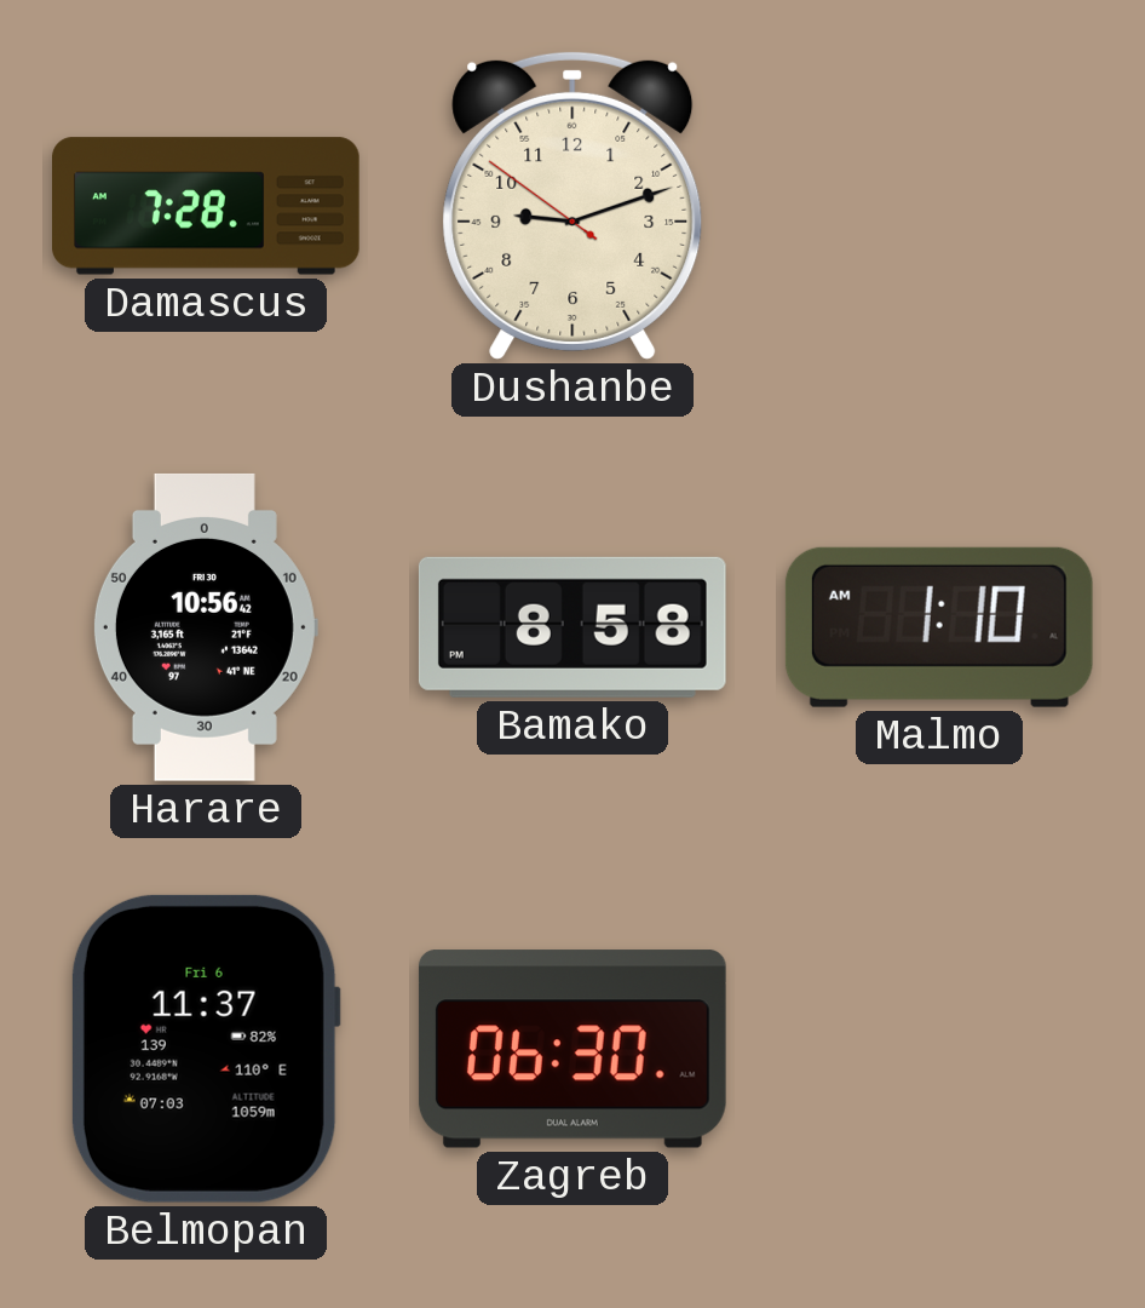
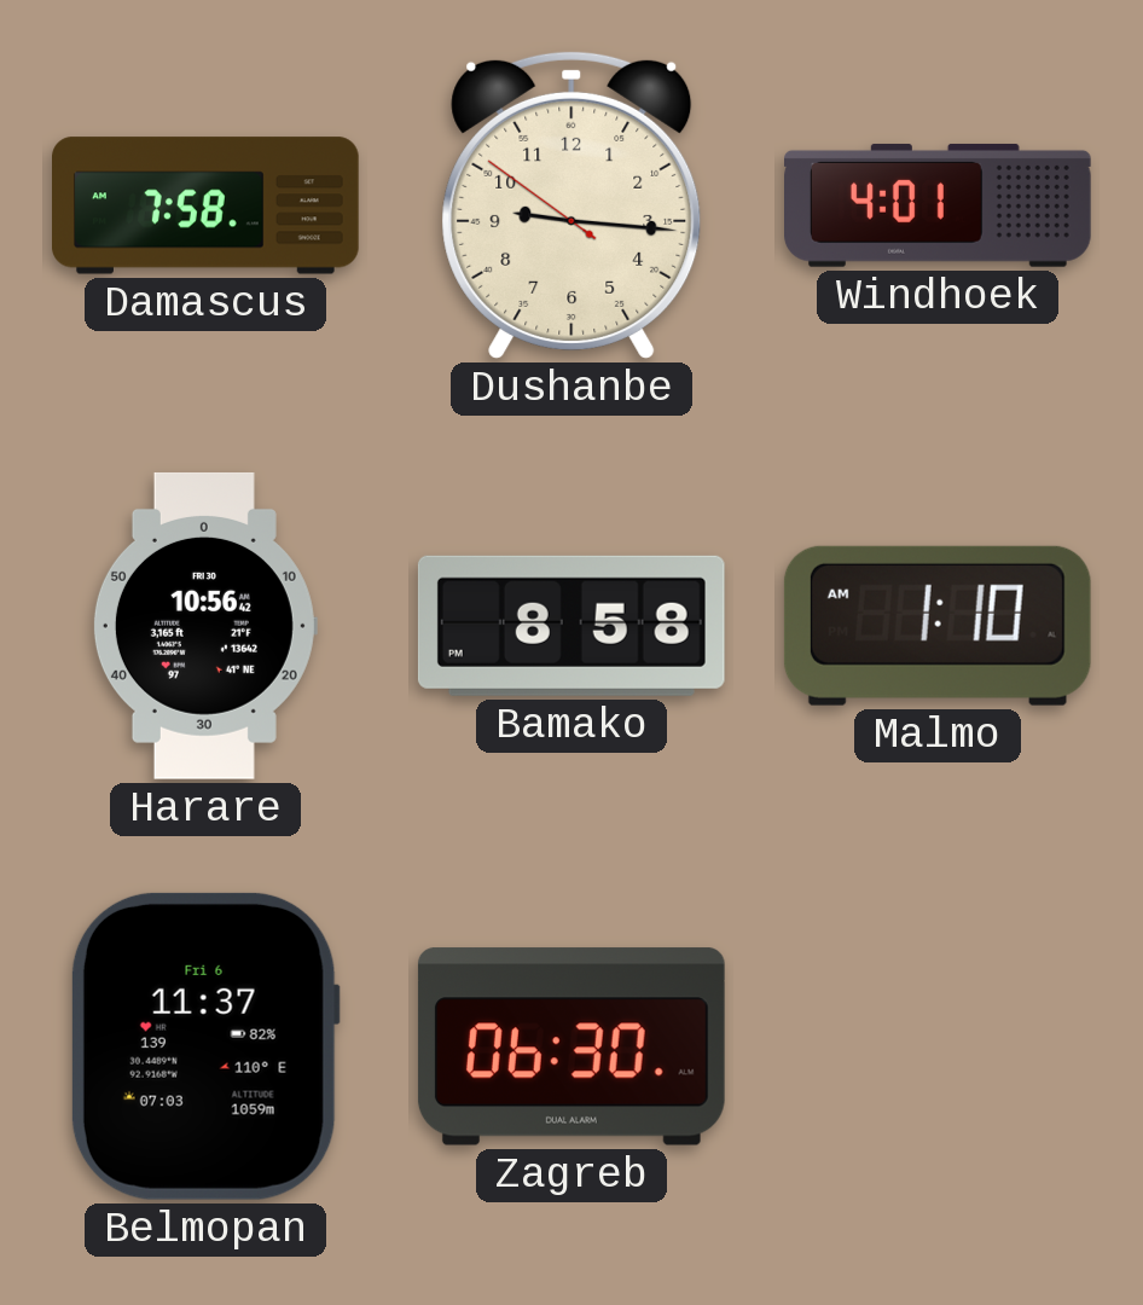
Damascus: 7:28 -> 7:58 (207, 205)
Dushanbe: 9:11 -> 9:15 (571, 205)
Windhoek: none -> 4:01 (939, 205)
